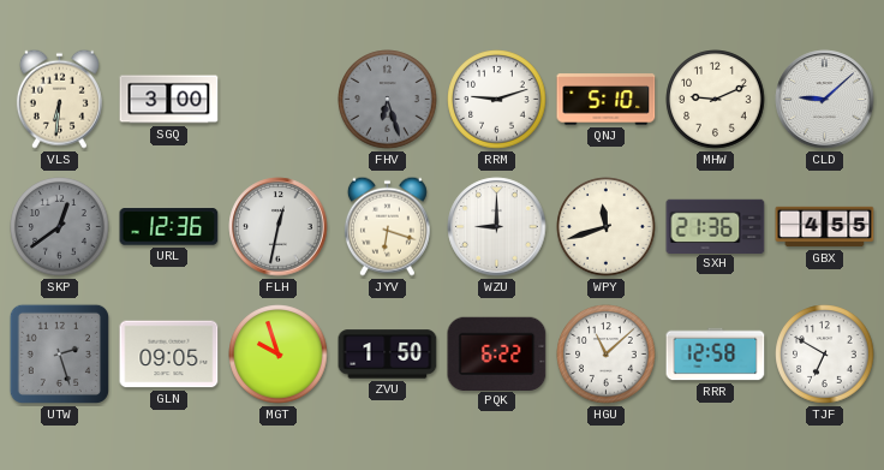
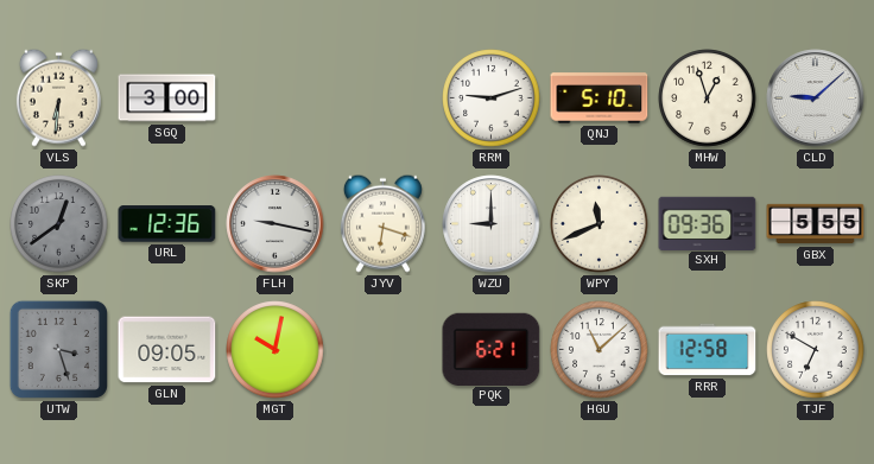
FHV: 6:27 -> none (388, 100)
MHW: 9:11 -> 12:57 (708, 98)
FLH: 12:32 -> 9:17 (275, 224)
WPY: 11:42 -> 11:41 (600, 224)
SXH: 21:36 -> 09:36 (708, 223)
GBX: 4:55 -> 5:55 (816, 224)
UTW: 2:27 -> 3:27 (58, 349)
MGT: 9:57 -> 10:02 (275, 350)
ZVU: 1:50 -> none (388, 355)
PQK: 6:22 -> 6:21 (492, 349)
